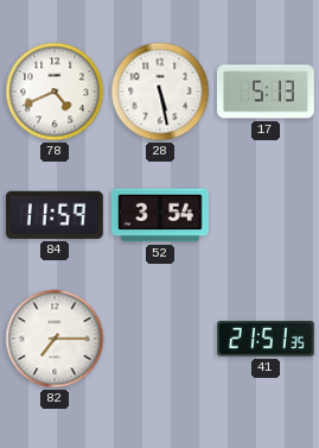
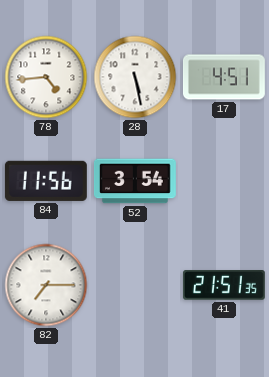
78: 4:41 -> 4:44 (46, 77)
17: 5:13 -> 4:51 (224, 77)
84: 11:59 -> 11:56 (46, 181)
